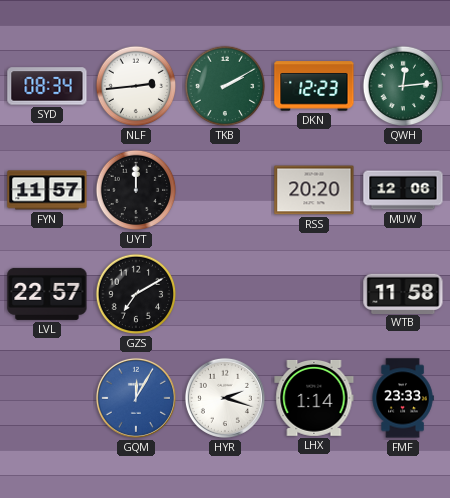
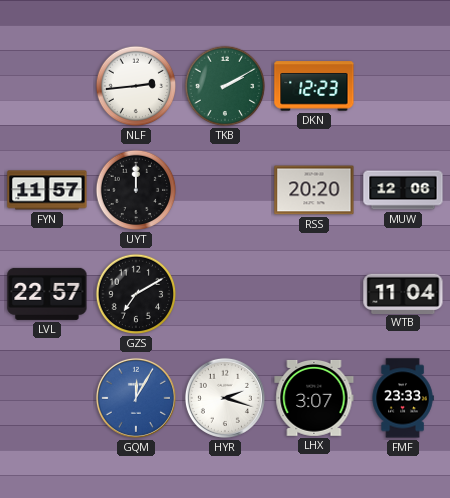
SYD: 08:34 -> none (47, 86)
QWH: 12:14 -> none (403, 86)
WTB: 11:58 -> 11:04 (403, 293)
LHX: 1:14 -> 3:07 (314, 398)
